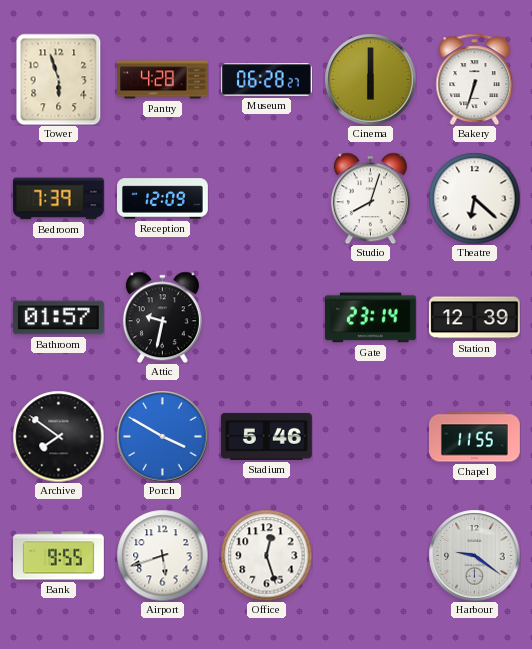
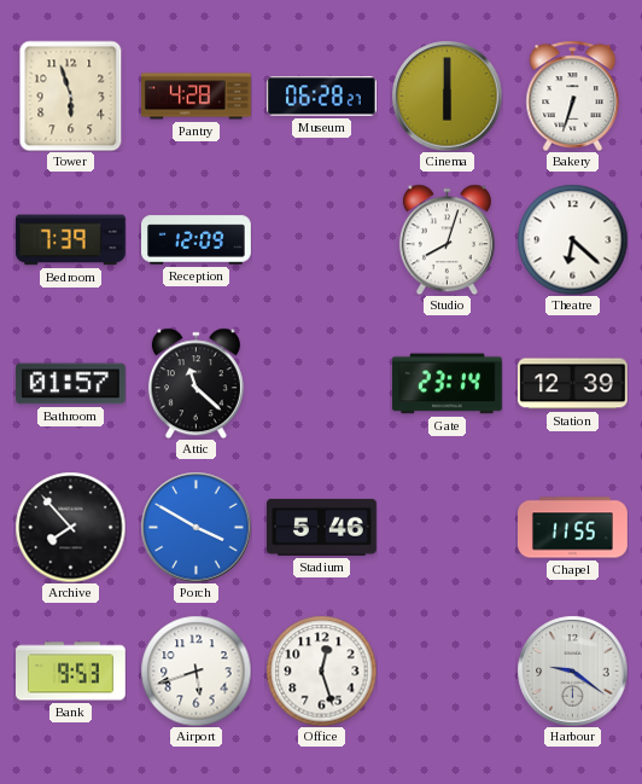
Attic: 9:32 -> 11:22 (195, 383)
Archive: 7:51 -> 7:53 (70, 527)
Bank: 9:55 -> 9:53 (71, 672)
